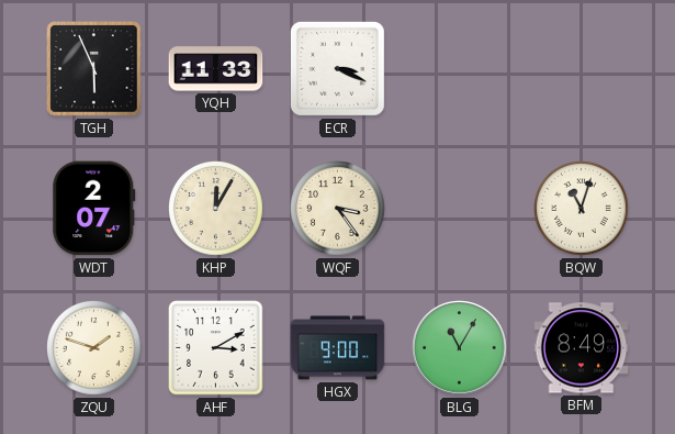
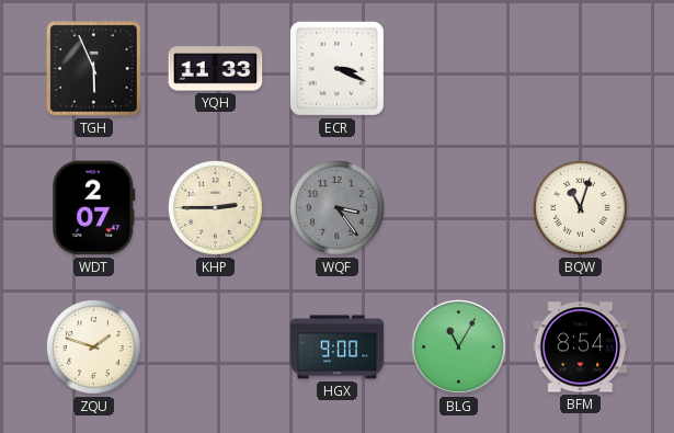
KHP: 12:05 -> 2:45 (216, 208)
WQF dial: cream -> grey (338, 208)
AHF: 3:10 -> none (216, 348)
BFM: 8:49 -> 8:54 (581, 347)
